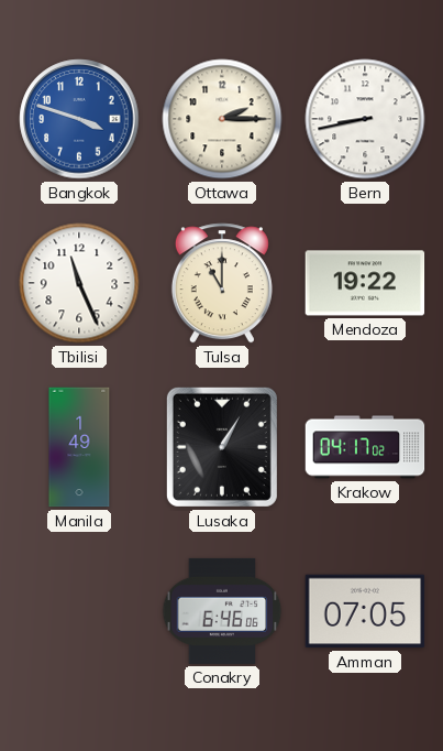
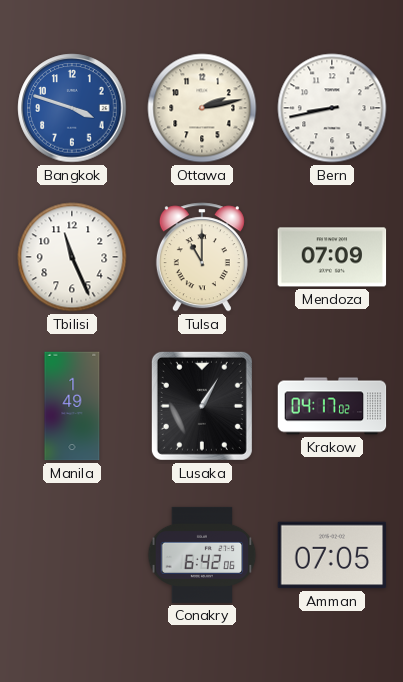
Ottawa: 2:15 -> 2:13 (202, 108)
Mendoza: 19:22 -> 07:09 (332, 257)
Conakry: 6:46 -> 6:42 (202, 555)
